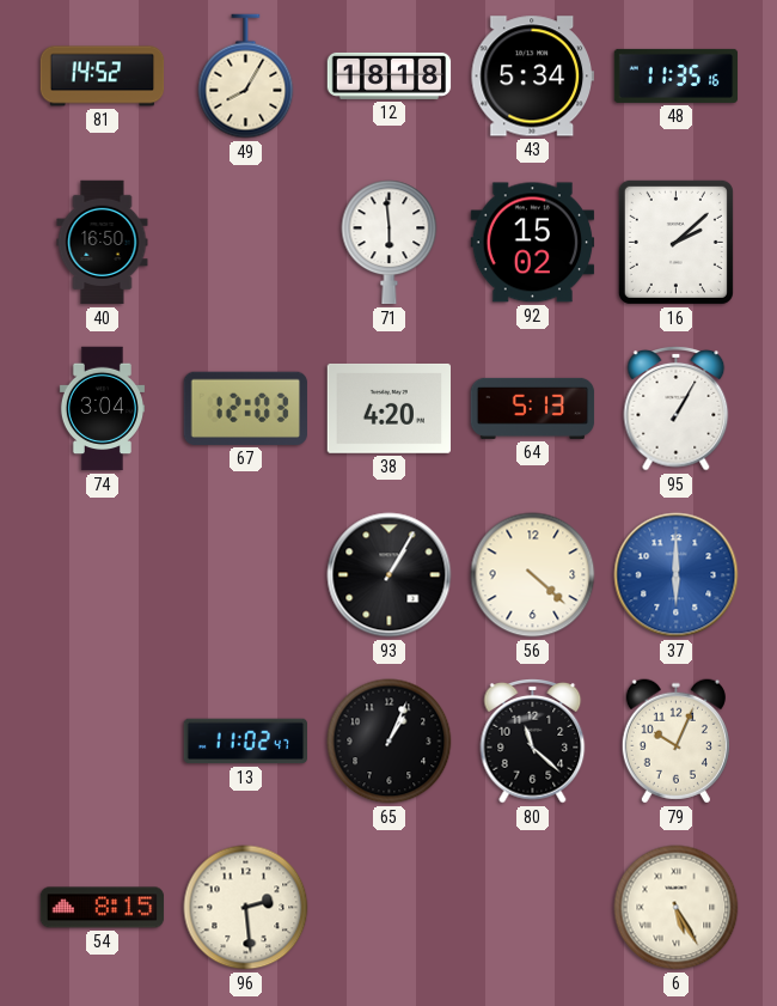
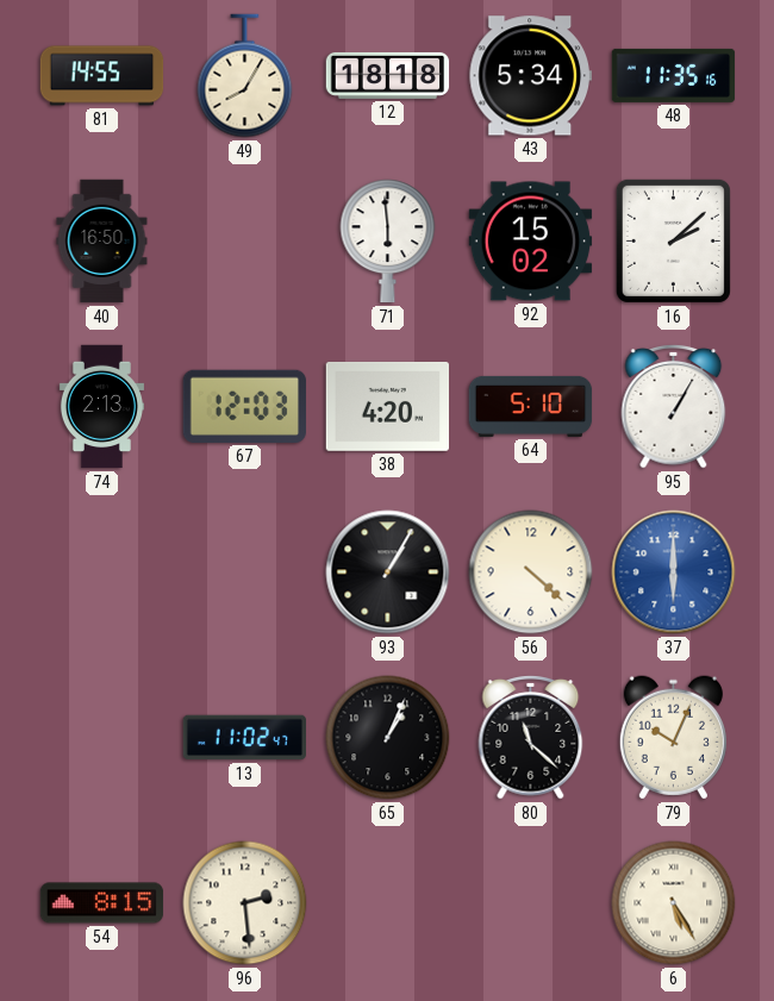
81: 14:52 -> 14:55 (102, 76)
74: 3:04 -> 2:13 (101, 407)
64: 5:13 -> 5:10 (531, 406)
